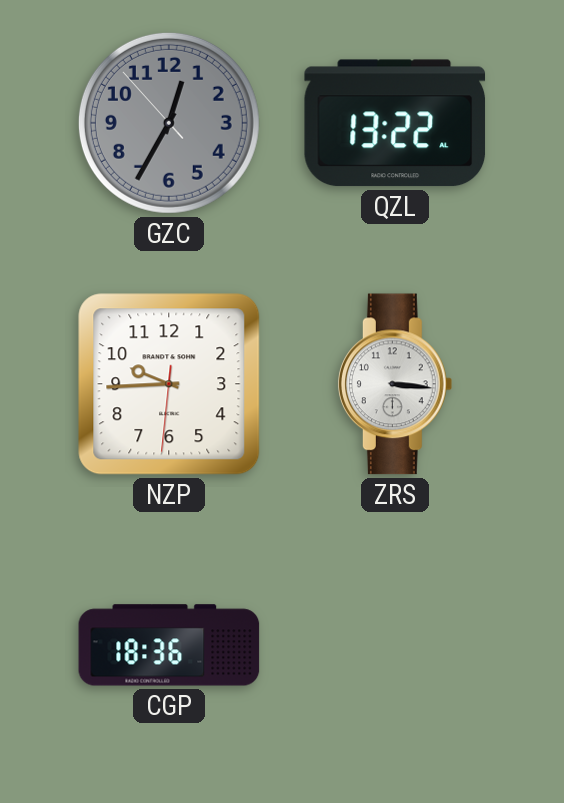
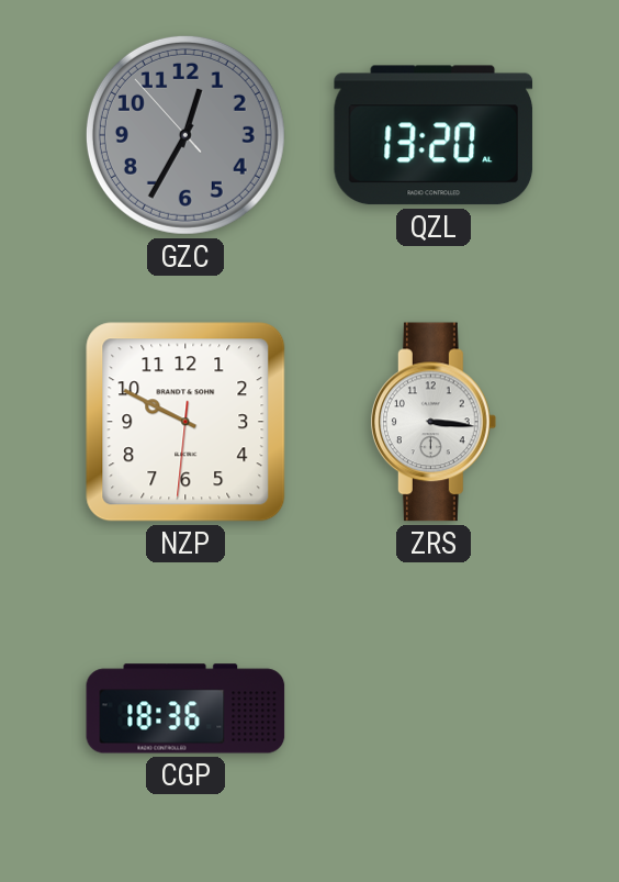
QZL: 13:22 -> 13:20 (434, 135)
NZP: 9:44 -> 9:49 (185, 422)
